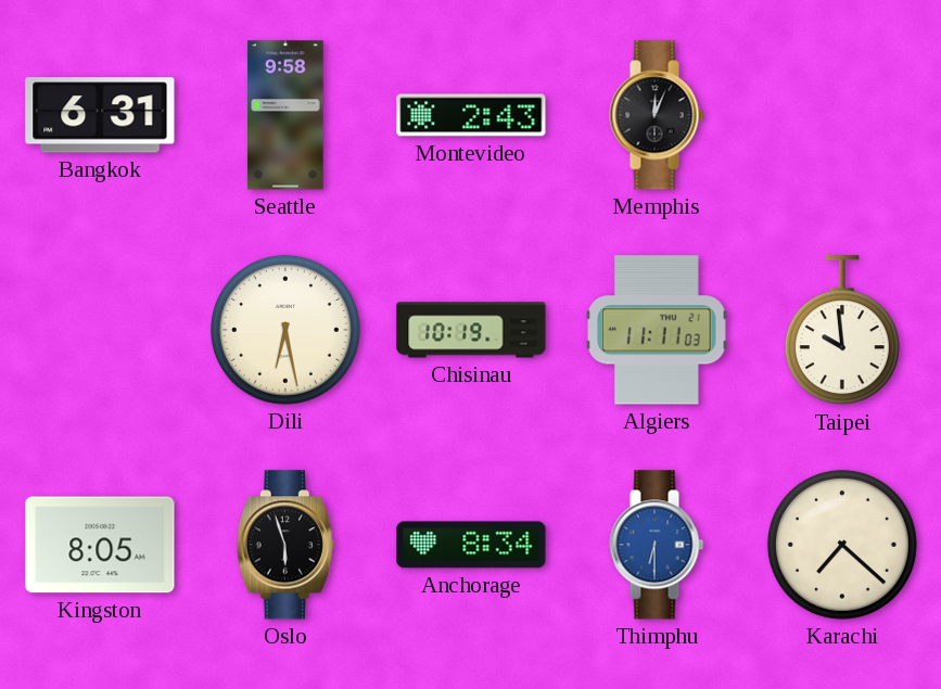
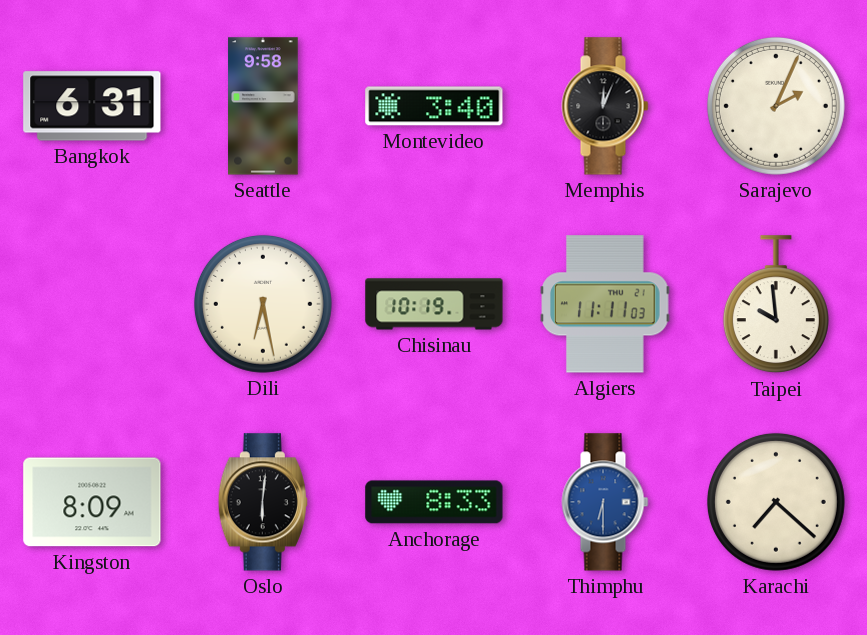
Montevideo: 2:43 -> 3:40 (434, 106)
Sarajevo: none -> 2:04 (776, 106)
Kingston: 8:05 -> 8:09 (92, 502)
Oslo: 5:57 -> 6:01 (263, 502)
Anchorage: 8:34 -> 8:33 (434, 502)
